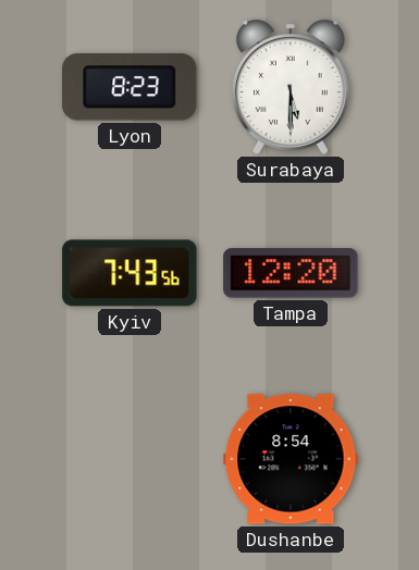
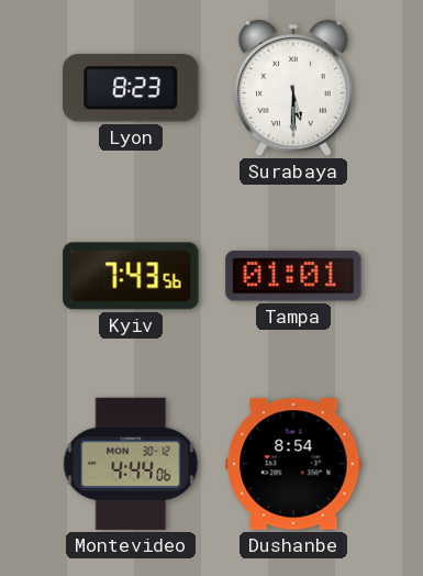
Tampa: 12:20 -> 01:01 (293, 276)
Montevideo: none -> 4:44 (131, 464)
